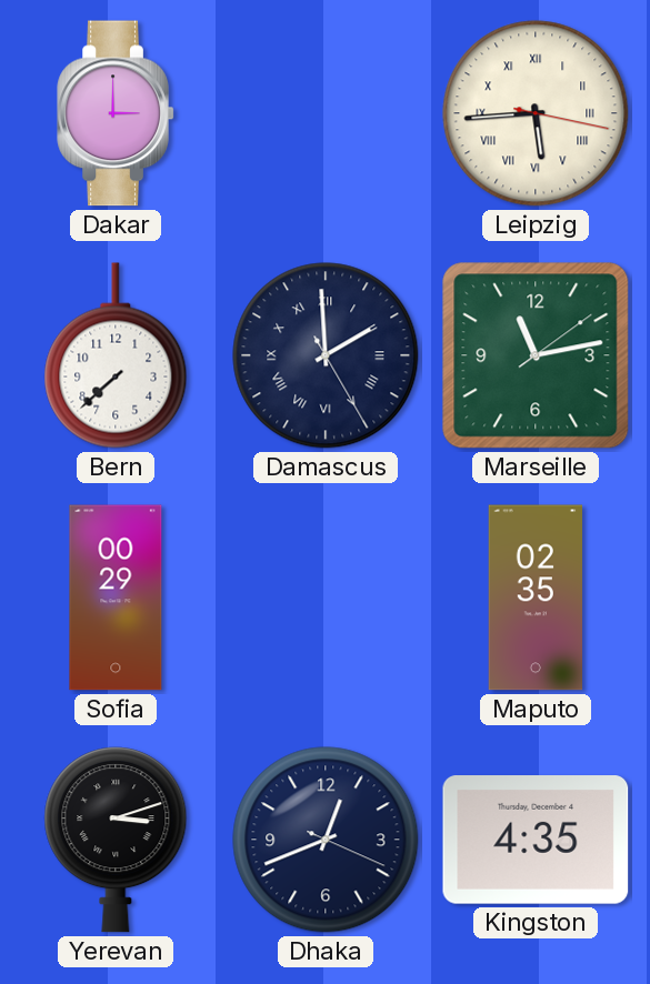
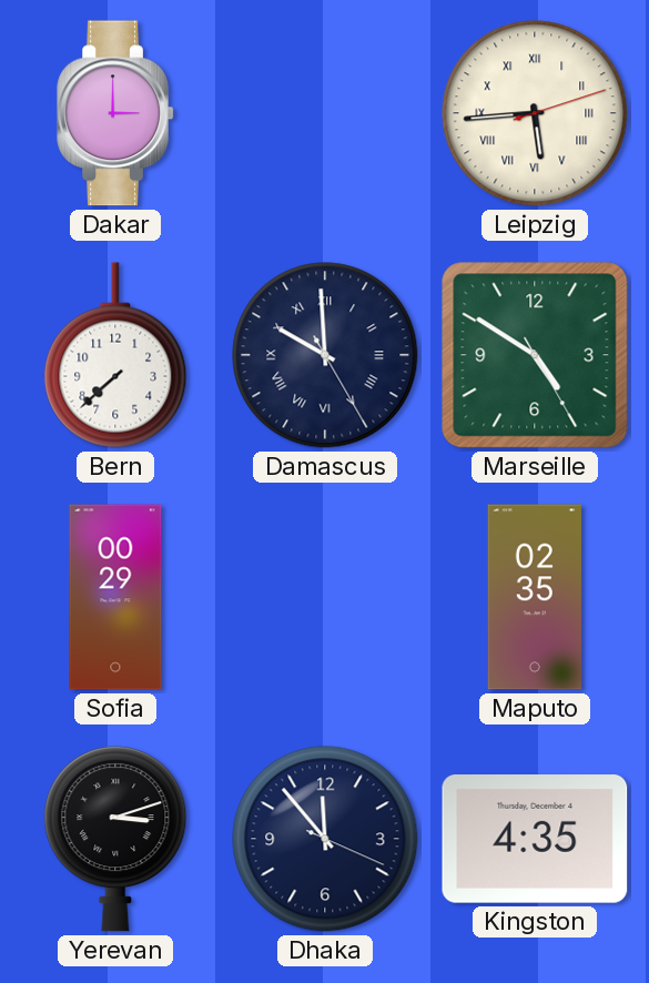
Leipzig: 5:44:17 -> 5:44:12 (535, 113)
Damascus: 1:59 -> 9:59 (325, 355)
Marseille: 11:13 -> 4:50 (535, 355)
Dhaka: 12:41 -> 11:53 (325, 839)
